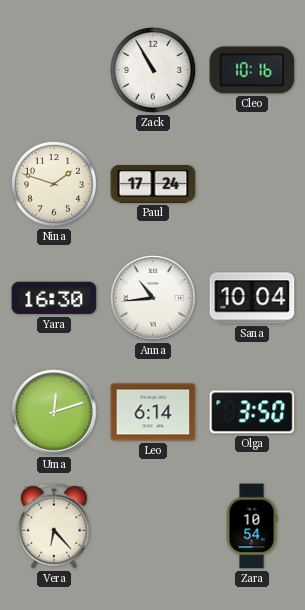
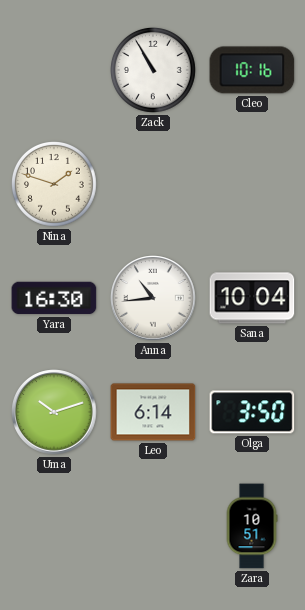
Paul: 17:24 -> none (153, 185)
Uma: 12:12 -> 10:12 (54, 412)
Vera: 6:23 -> none (55, 526)
Zara: 10:54 -> 10:51 (252, 526)
